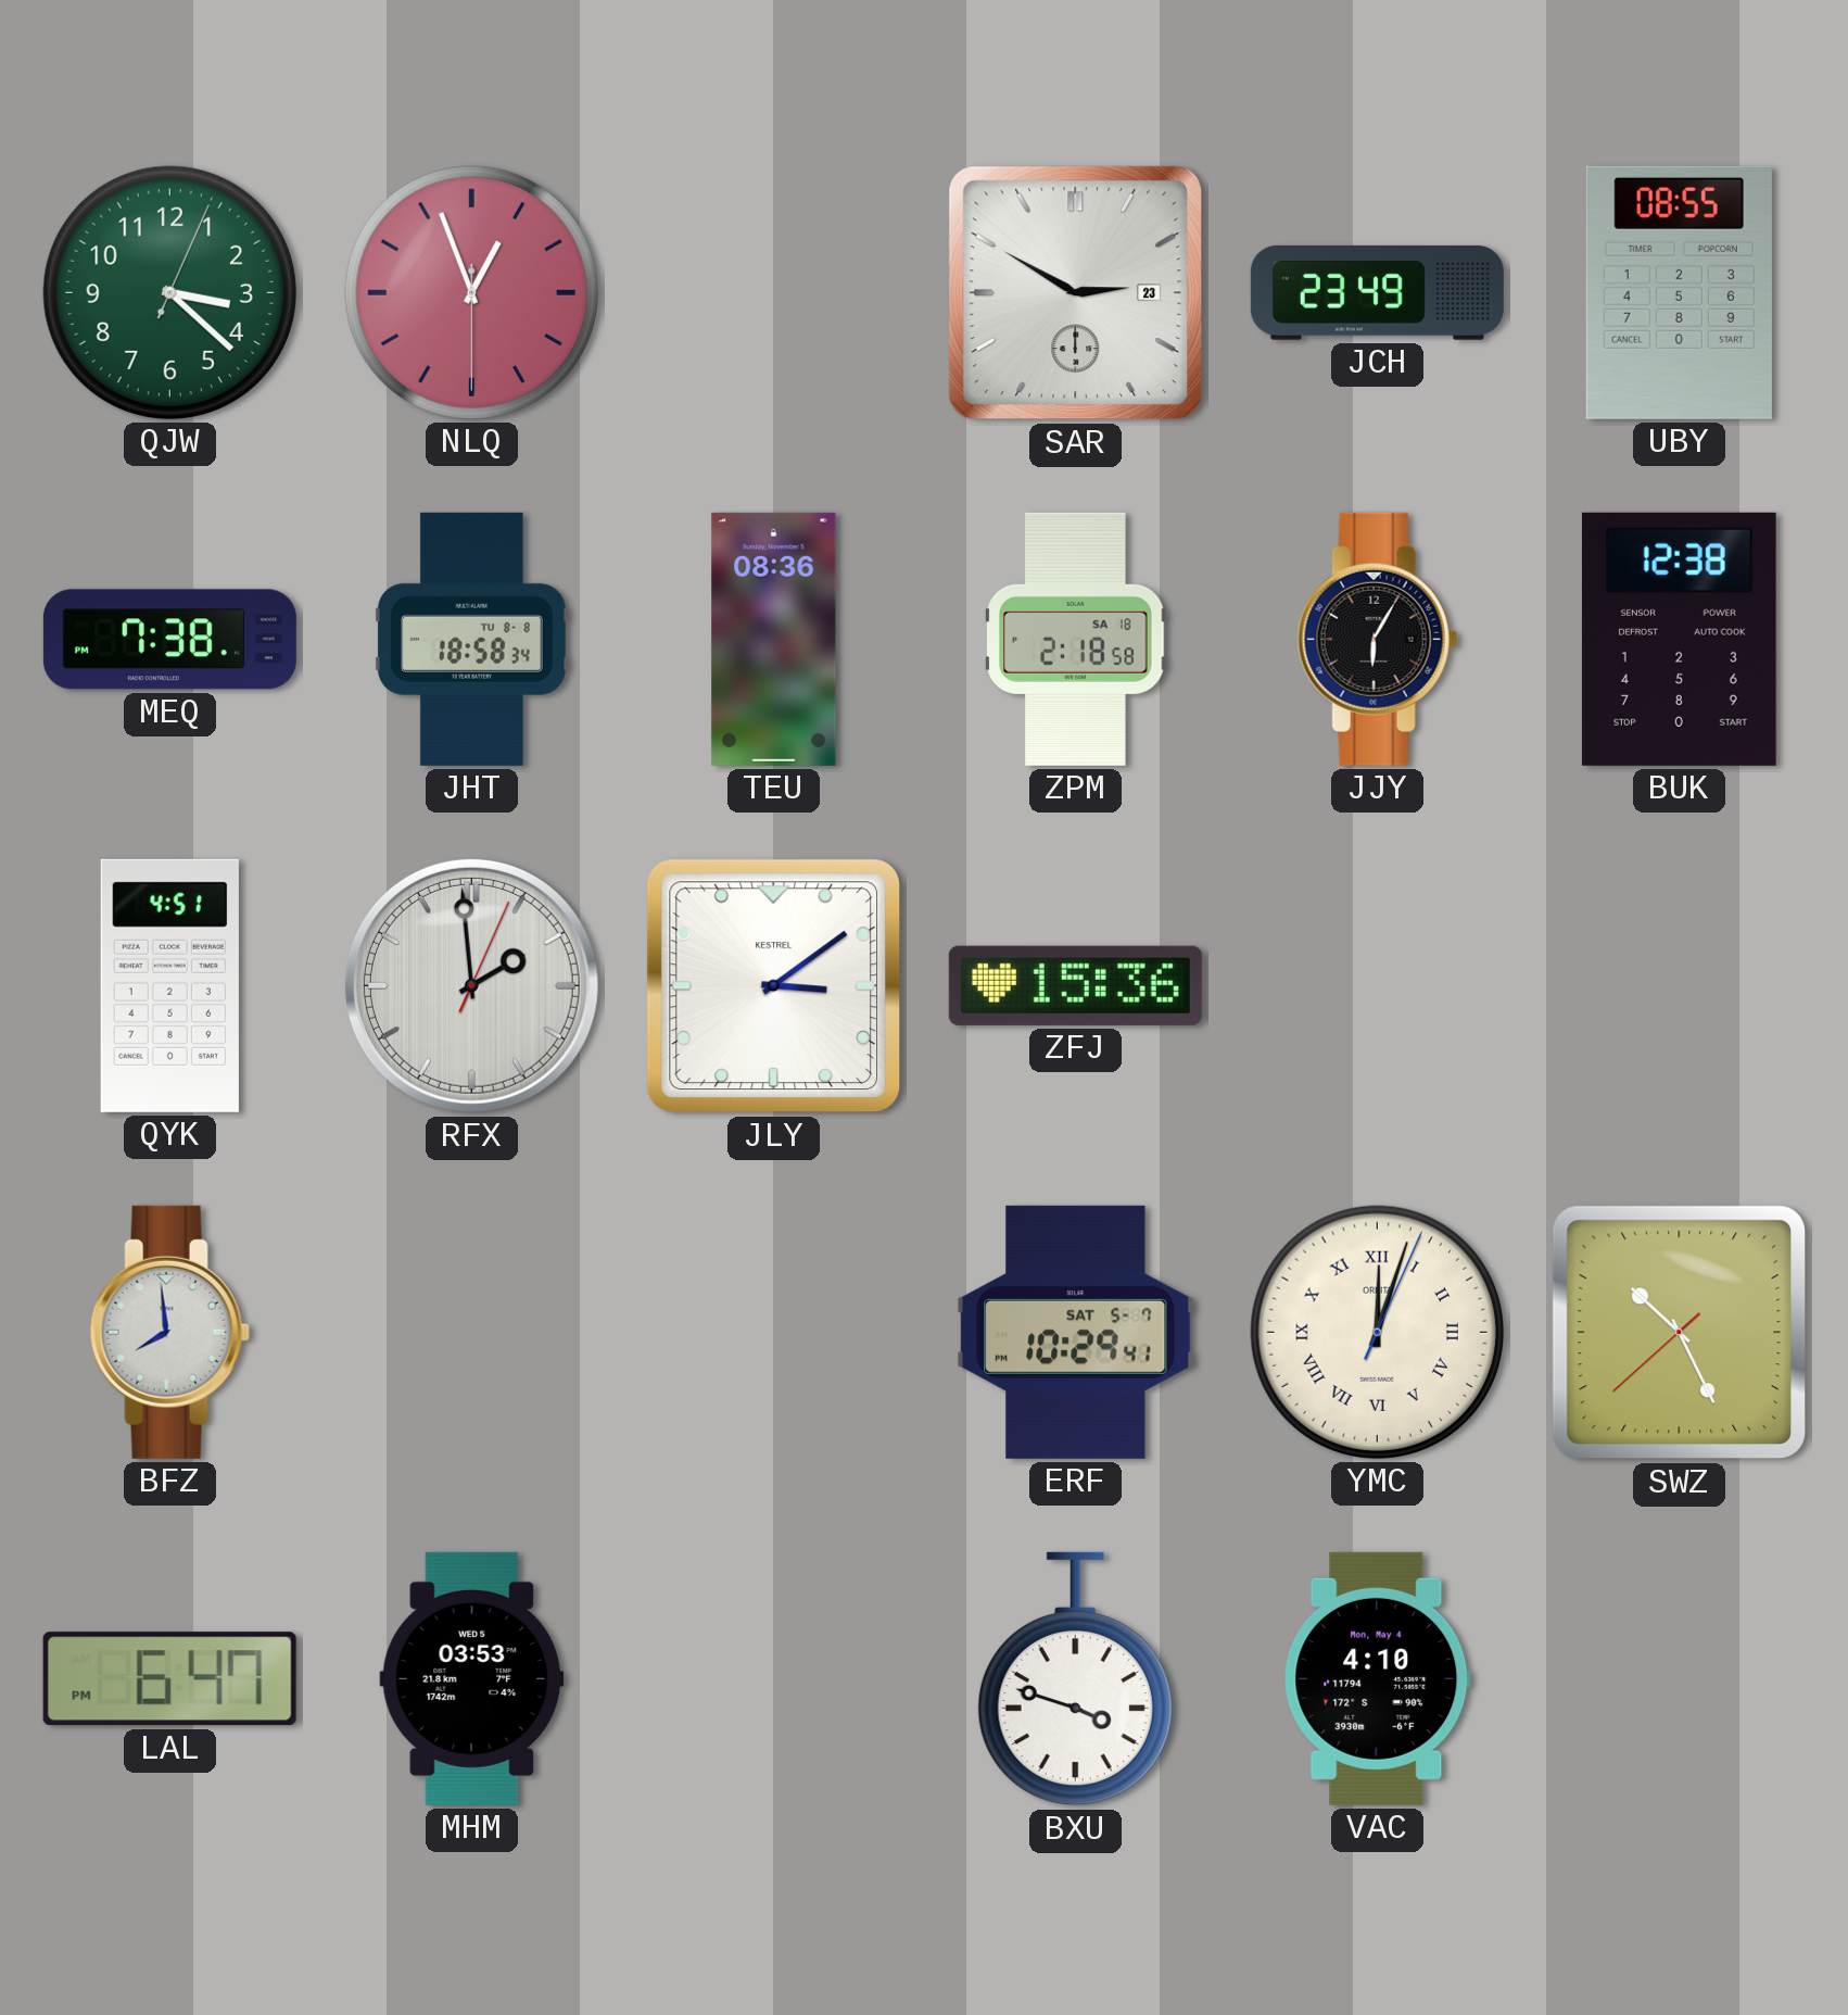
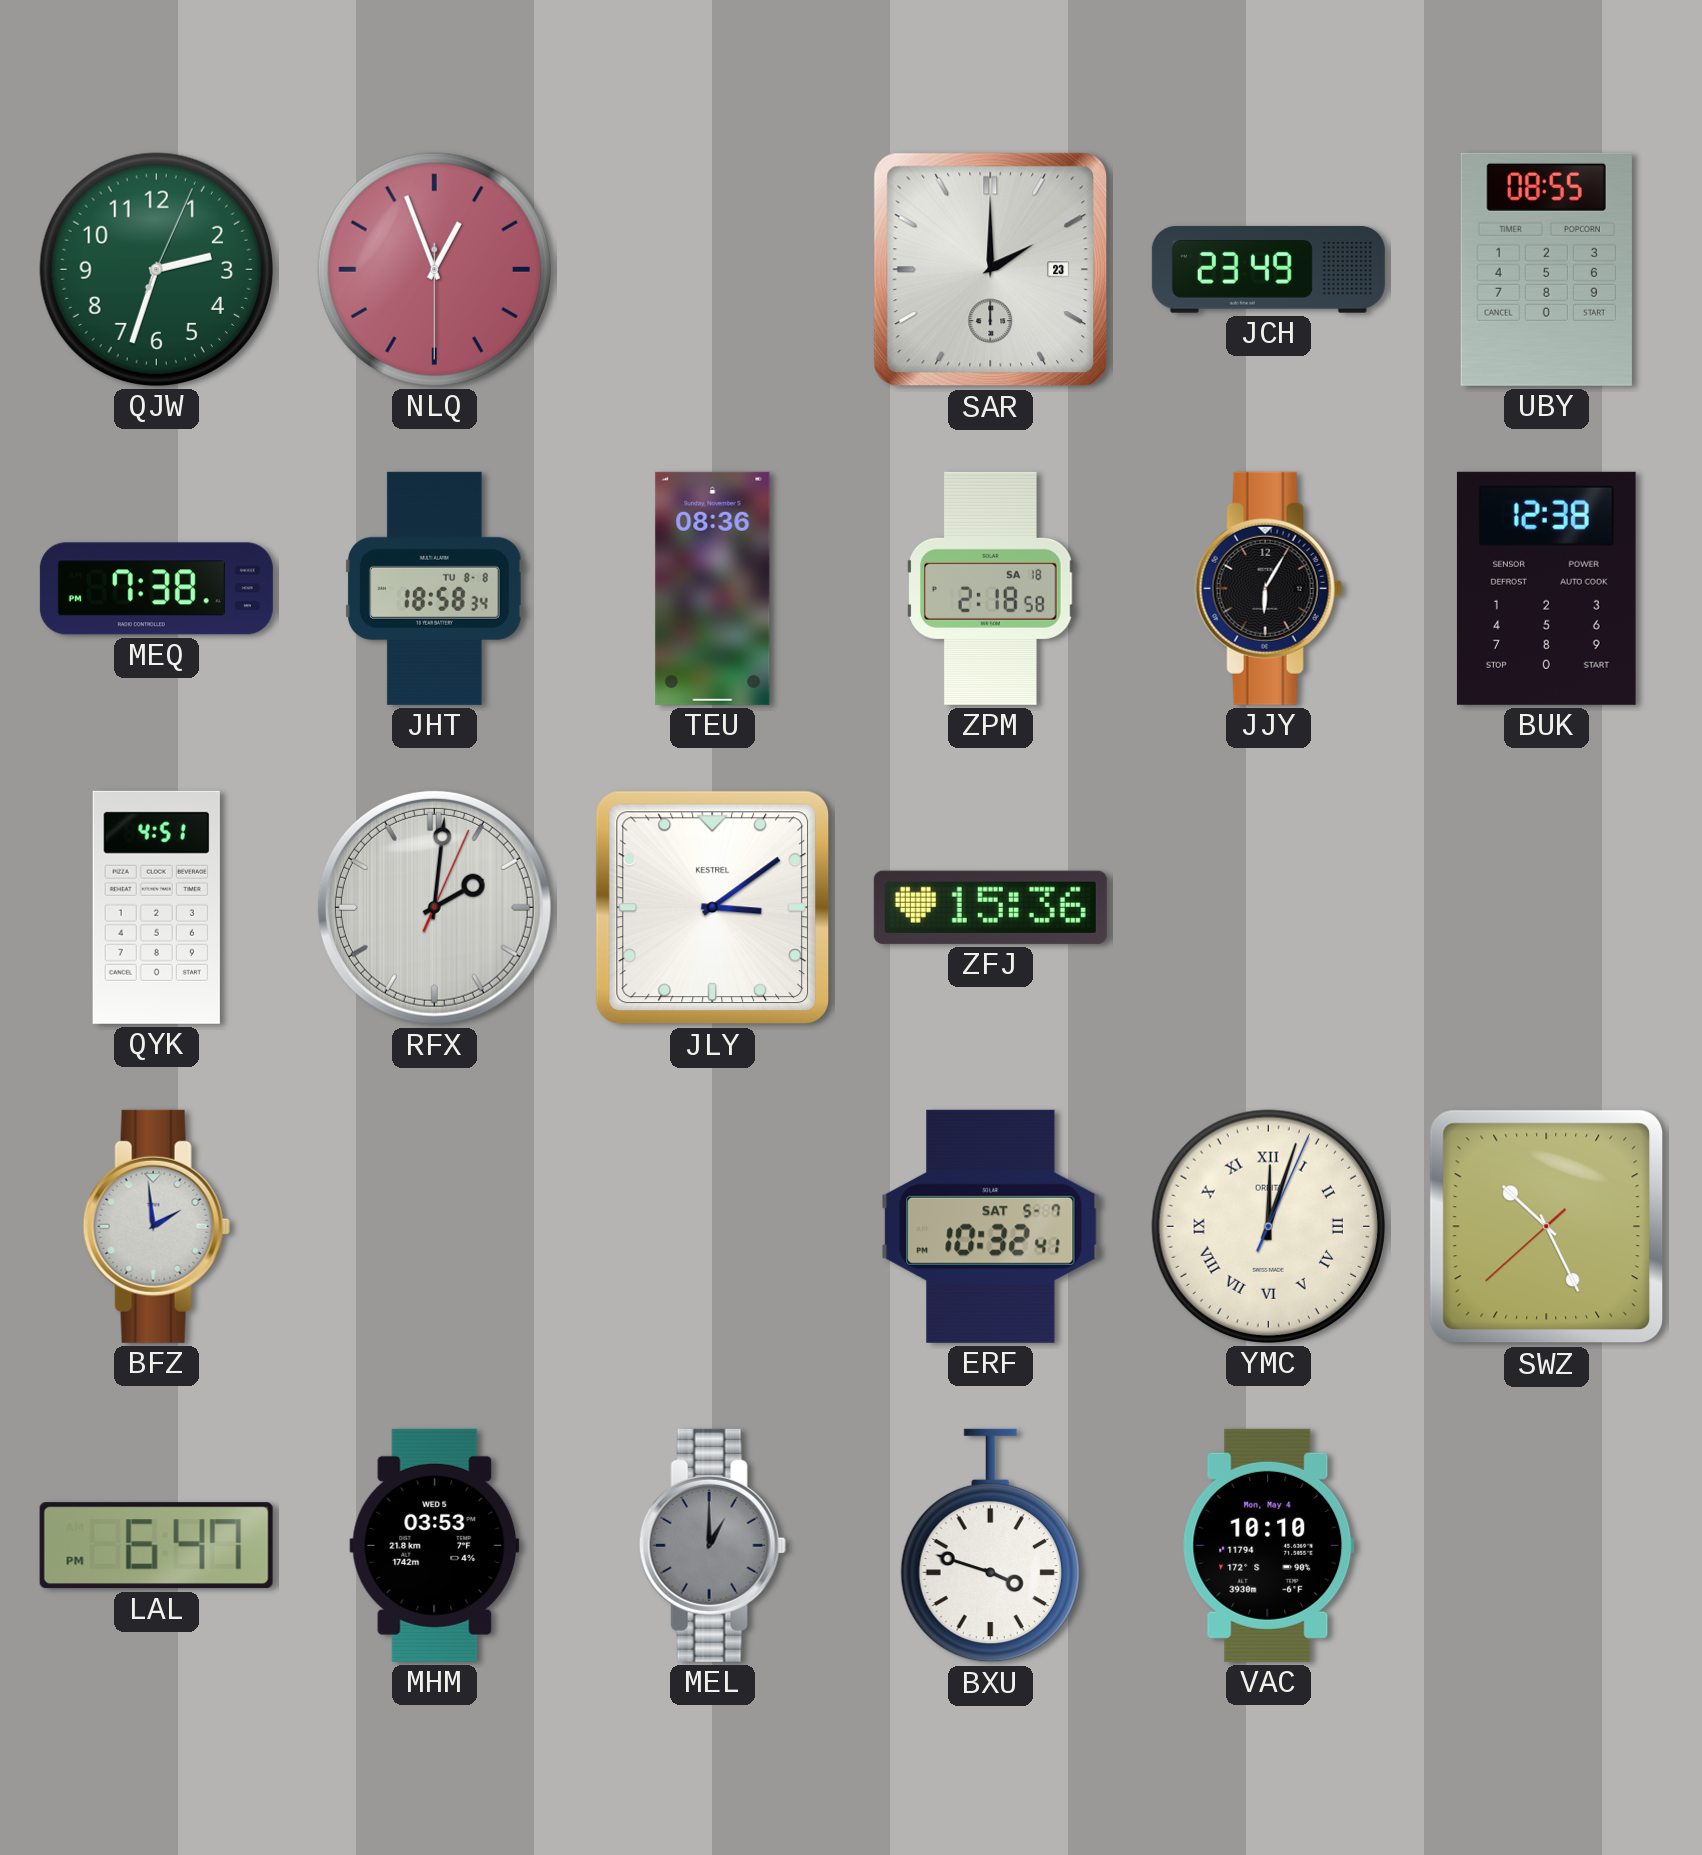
QJW: 3:22 -> 2:33 (156, 269)
SAR: 2:50 -> 2:00 (991, 270)
RFX: 1:59 -> 2:01 (434, 907)
BFZ: 7:59 -> 1:59 (156, 1226)
ERF: 10:29 -> 10:32 (991, 1226)
MEL: none -> 1:00 (712, 1545)
VAC: 4:10 -> 10:10 (1269, 1545)
